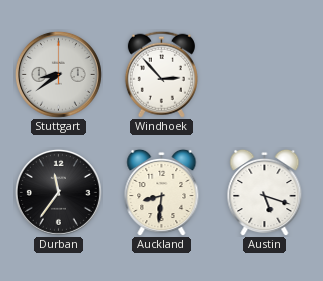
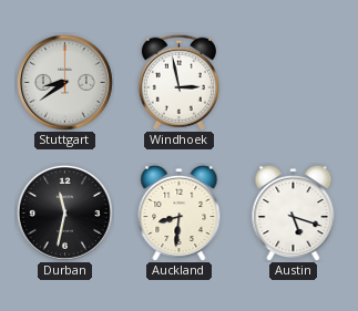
Windhoek: 2:53 -> 2:58 (178, 82)
Durban: 11:36 -> 11:32 (64, 212)
